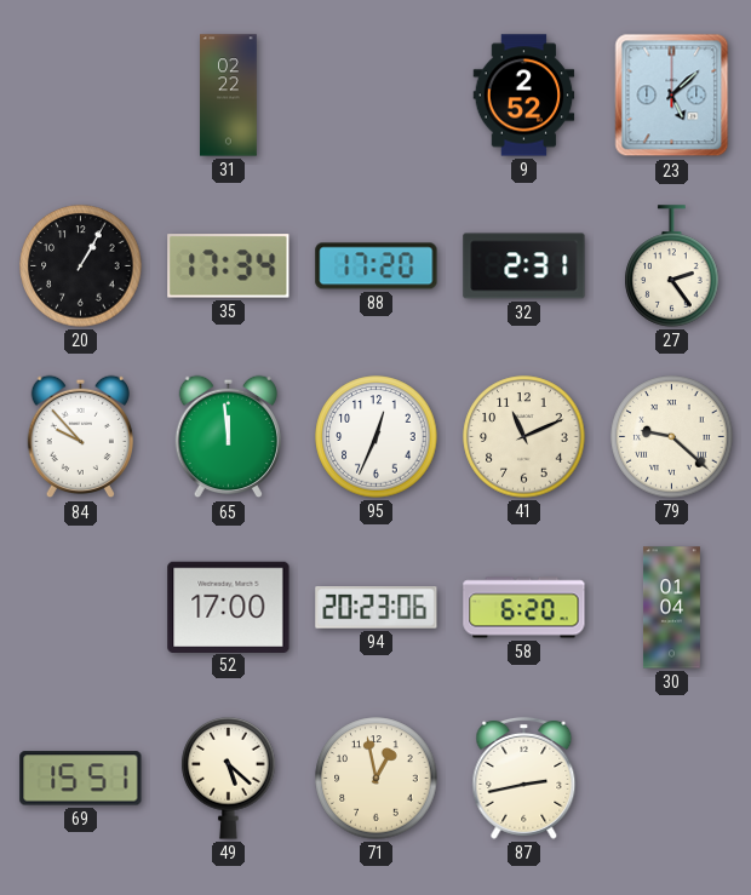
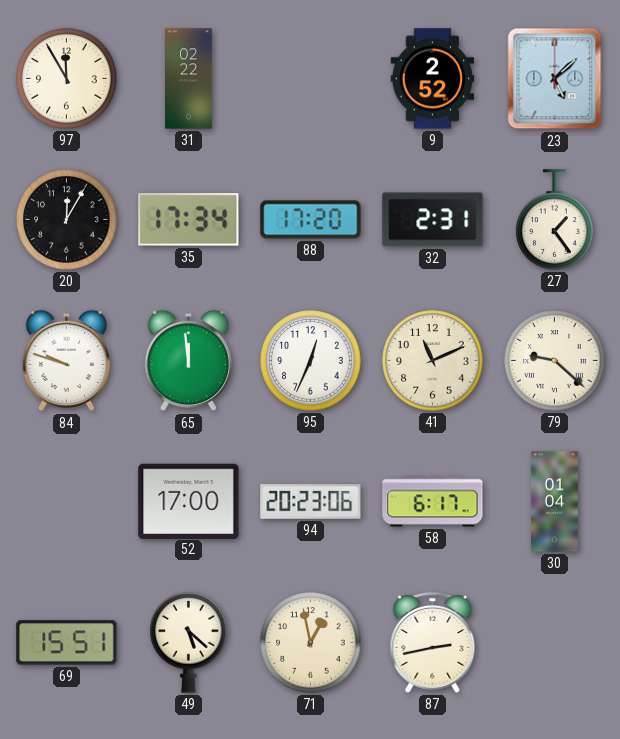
97: none -> 11:55 (67, 79)
20: 1:05 -> 12:05 (67, 220)
27: 2:24 -> 1:24 (555, 220)
84: 9:53 -> 9:48 (66, 361)
58: 6:20 -> 6:17 (433, 502)
